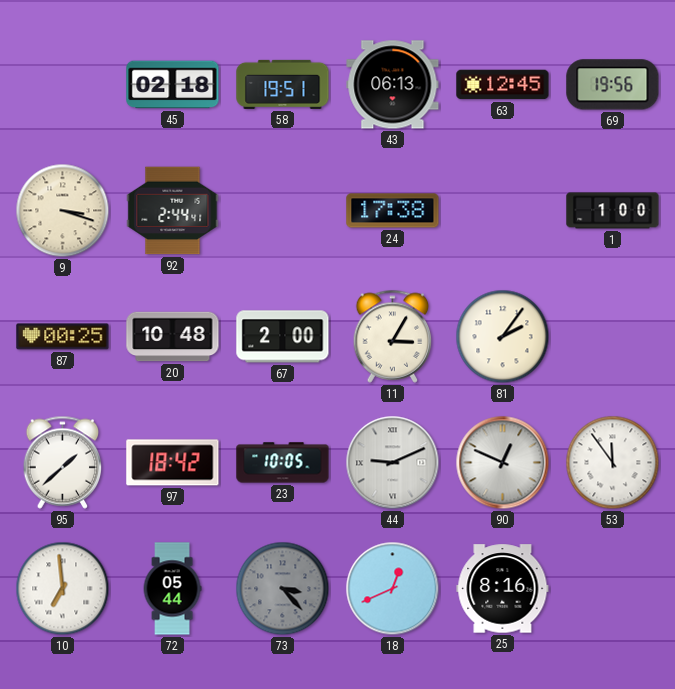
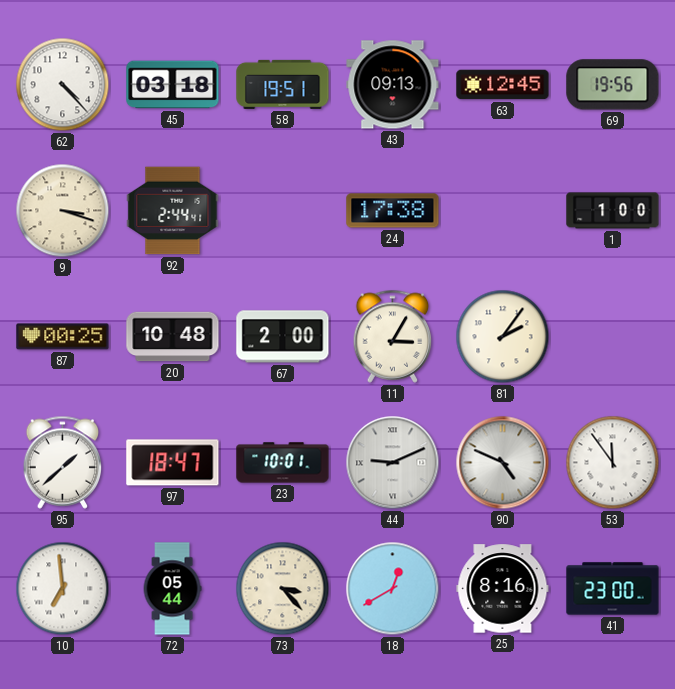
62: none -> 4:23 (63, 85)
45: 02:18 -> 03:18 (173, 85)
43: 06:13 -> 09:13 (393, 85)
97: 18:42 -> 18:47 (173, 463)
23: 10:05 -> 10:01 (283, 463)
90: 12:49 -> 4:49 (503, 463)
73 dial: grey -> cream (283, 589)
18: 12:41 -> 12:40 (393, 589)
41: none -> 23:00 (613, 589)
